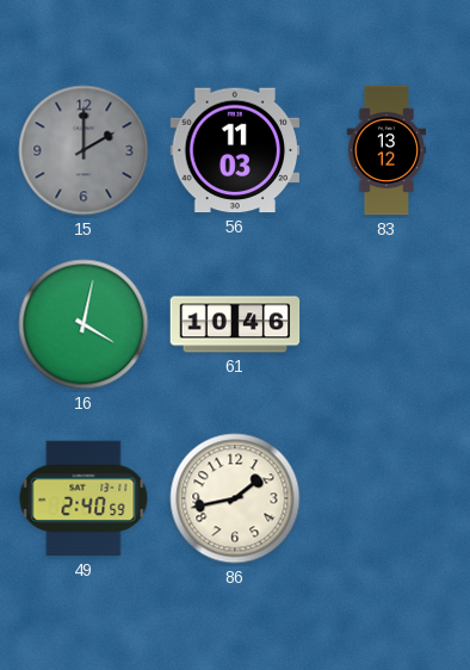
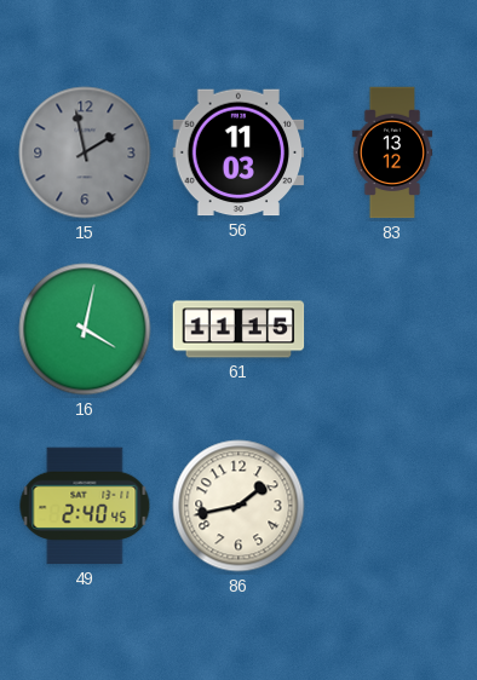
15: 2:00 -> 1:58 (85, 152)
61: 10:46 -> 11:15 (238, 329)
49: 2:40:59 -> 2:40:45 (85, 506)
